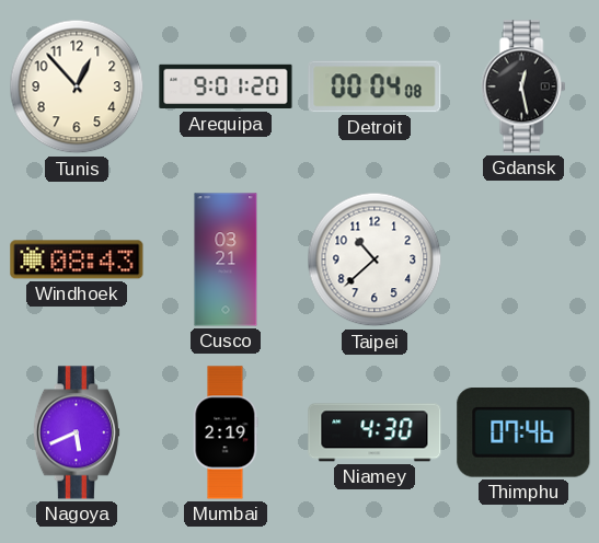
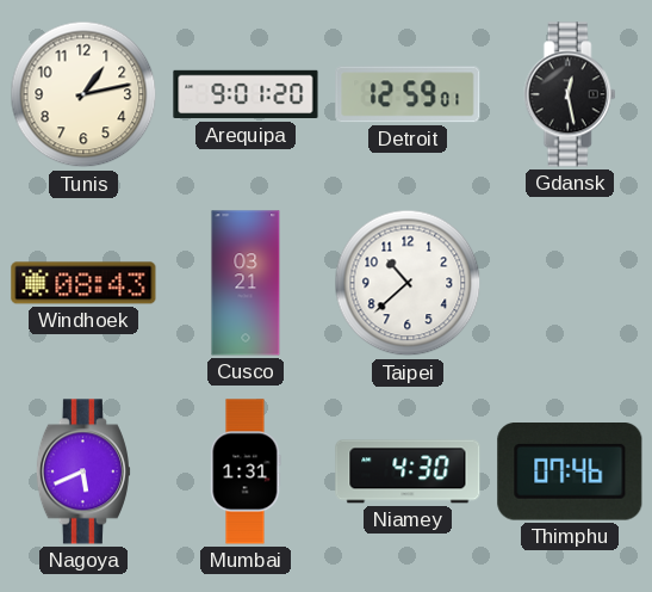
Tunis: 12:53 -> 1:13 (83, 94)
Detroit: 00:04 -> 12:59 (408, 94)
Mumbai: 2:19 -> 1:31 (246, 471)
